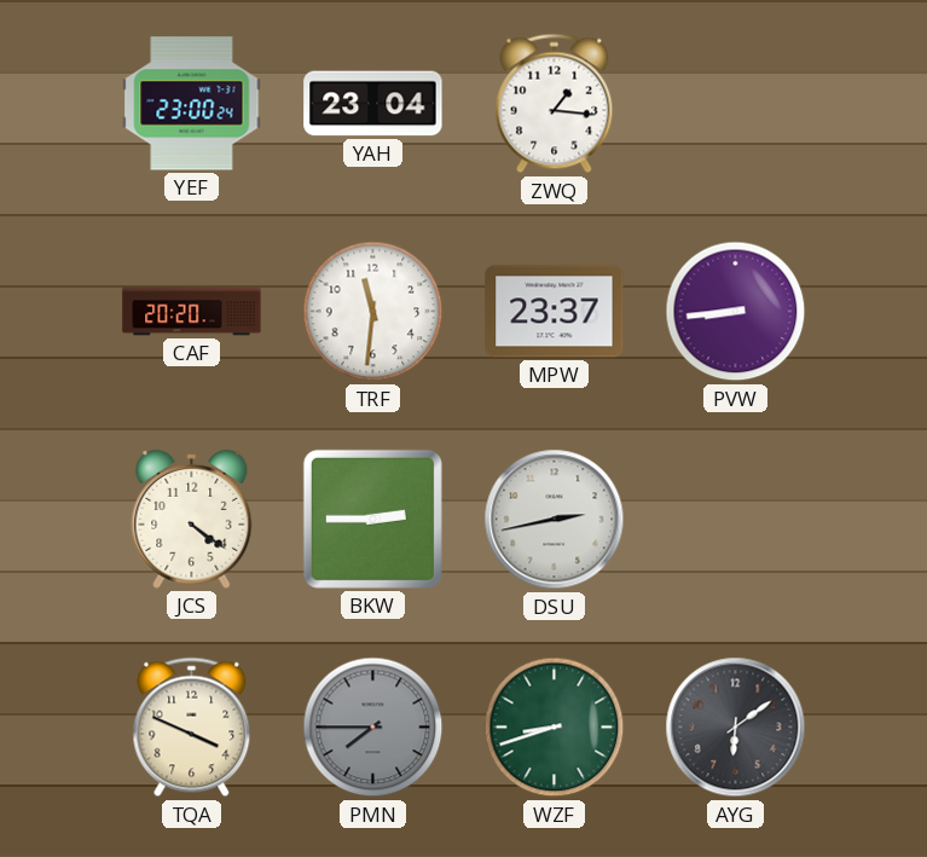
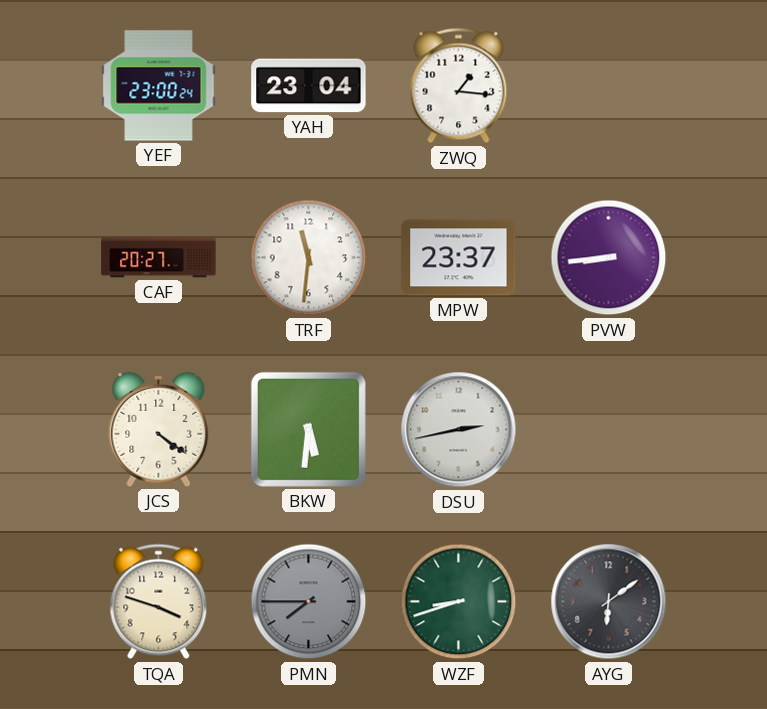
CAF: 20:20 -> 20:27 (159, 258)
BKW: 2:45 -> 5:31 (308, 429)
TQA: 3:49 -> 3:48 (159, 602)
